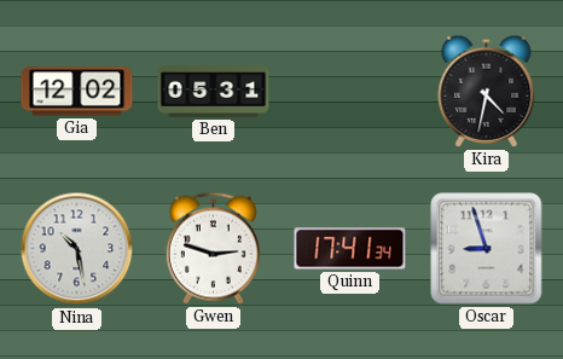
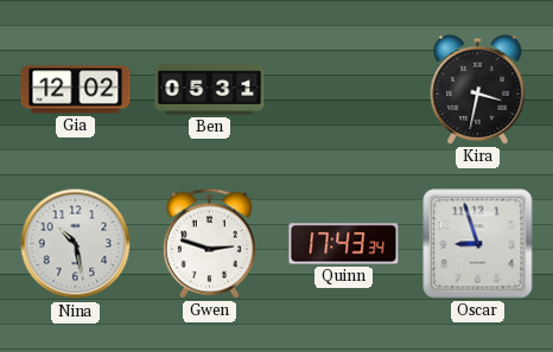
Kira: 4:32 -> 3:32 (478, 89)
Quinn: 17:41 -> 17:43 (344, 244)
